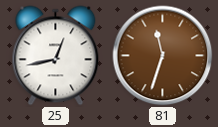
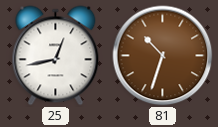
81: 11:33 -> 10:33 (163, 56)
